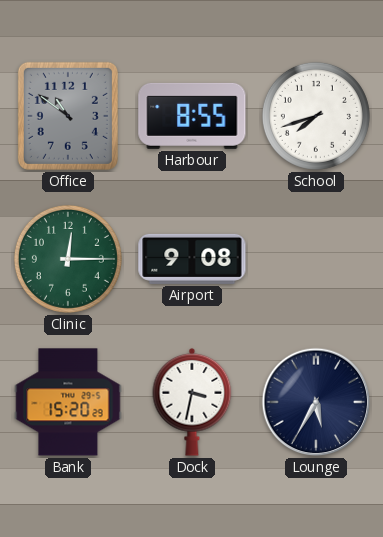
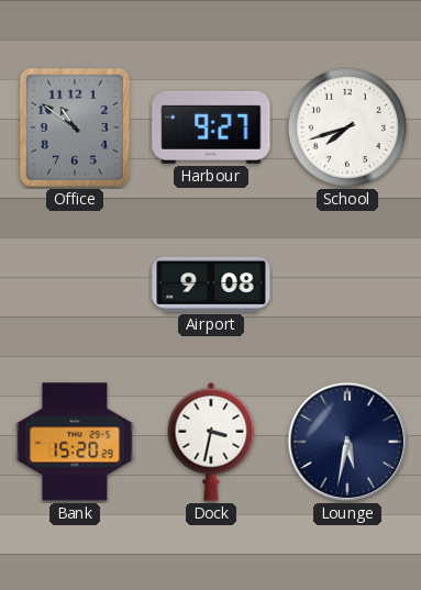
Harbour: 8:55 -> 9:27 (211, 127)
Clinic: 12:15 -> none (68, 259)
Lounge: 5:35 -> 5:32 (347, 442)
